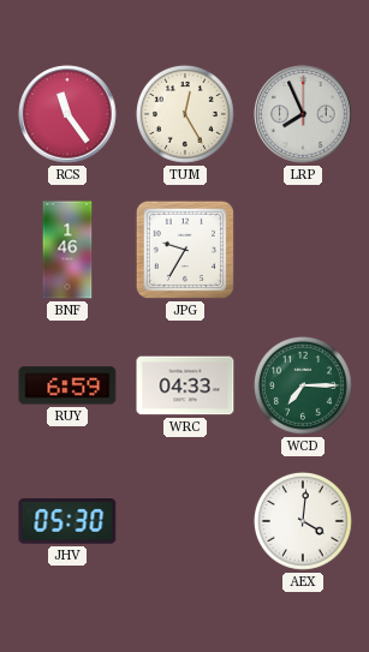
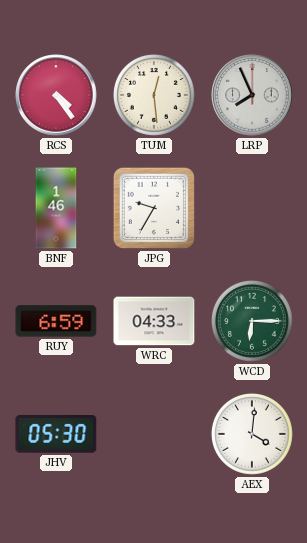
RCS: 11:24 -> 4:24 (56, 95)
TUM: 12:25 -> 12:29 (154, 95)
WCD: 7:15 -> 6:15 (252, 321)
